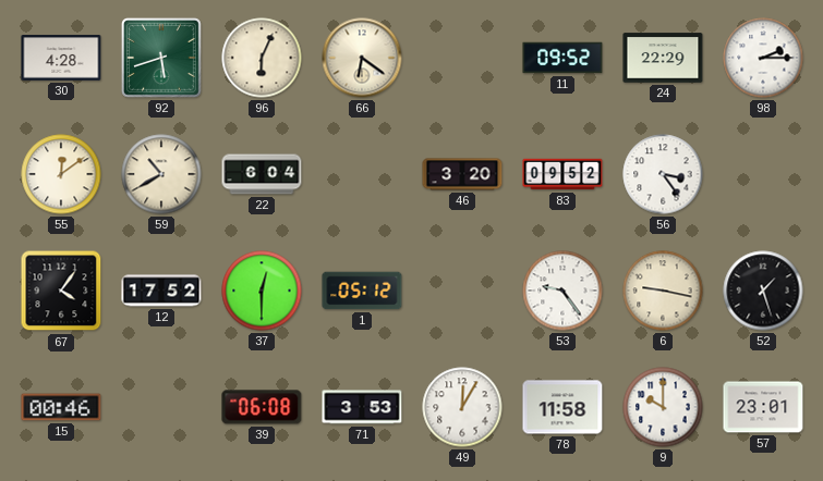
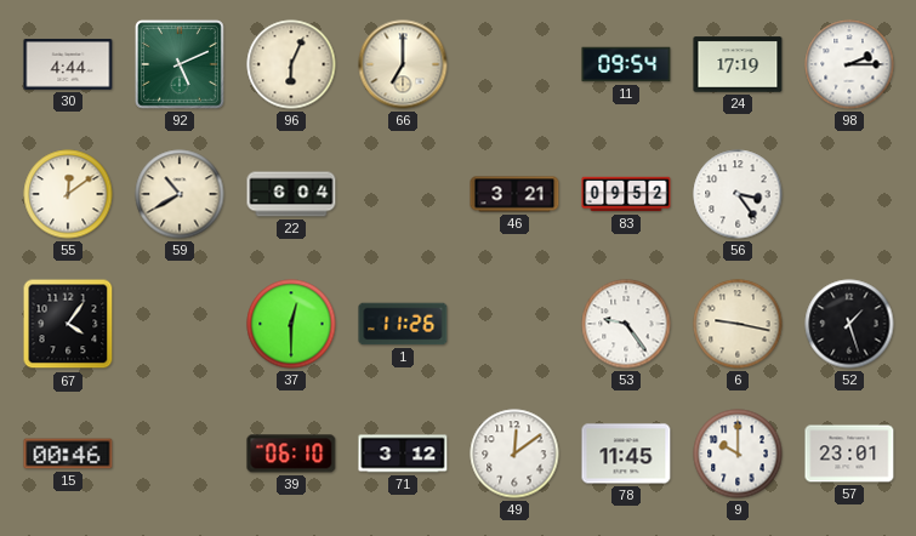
30: 4:28 -> 4:44 (68, 64)
92: 5:42 -> 5:11 (181, 65)
66: 6:21 -> 7:00 (403, 64)
11: 09:52 -> 09:54 (626, 64)
24: 22:29 -> 17:19 (738, 64)
46: 3:20 -> 3:21 (514, 194)
12: 17:52 -> none (161, 291)
1: 05:12 -> 11:26 (403, 324)
39: 06:08 -> 06:10 (291, 454)
71: 3:53 -> 3:12 (403, 454)
49: 12:05 -> 12:09 (514, 454)
78: 11:58 -> 11:45 (626, 454)
